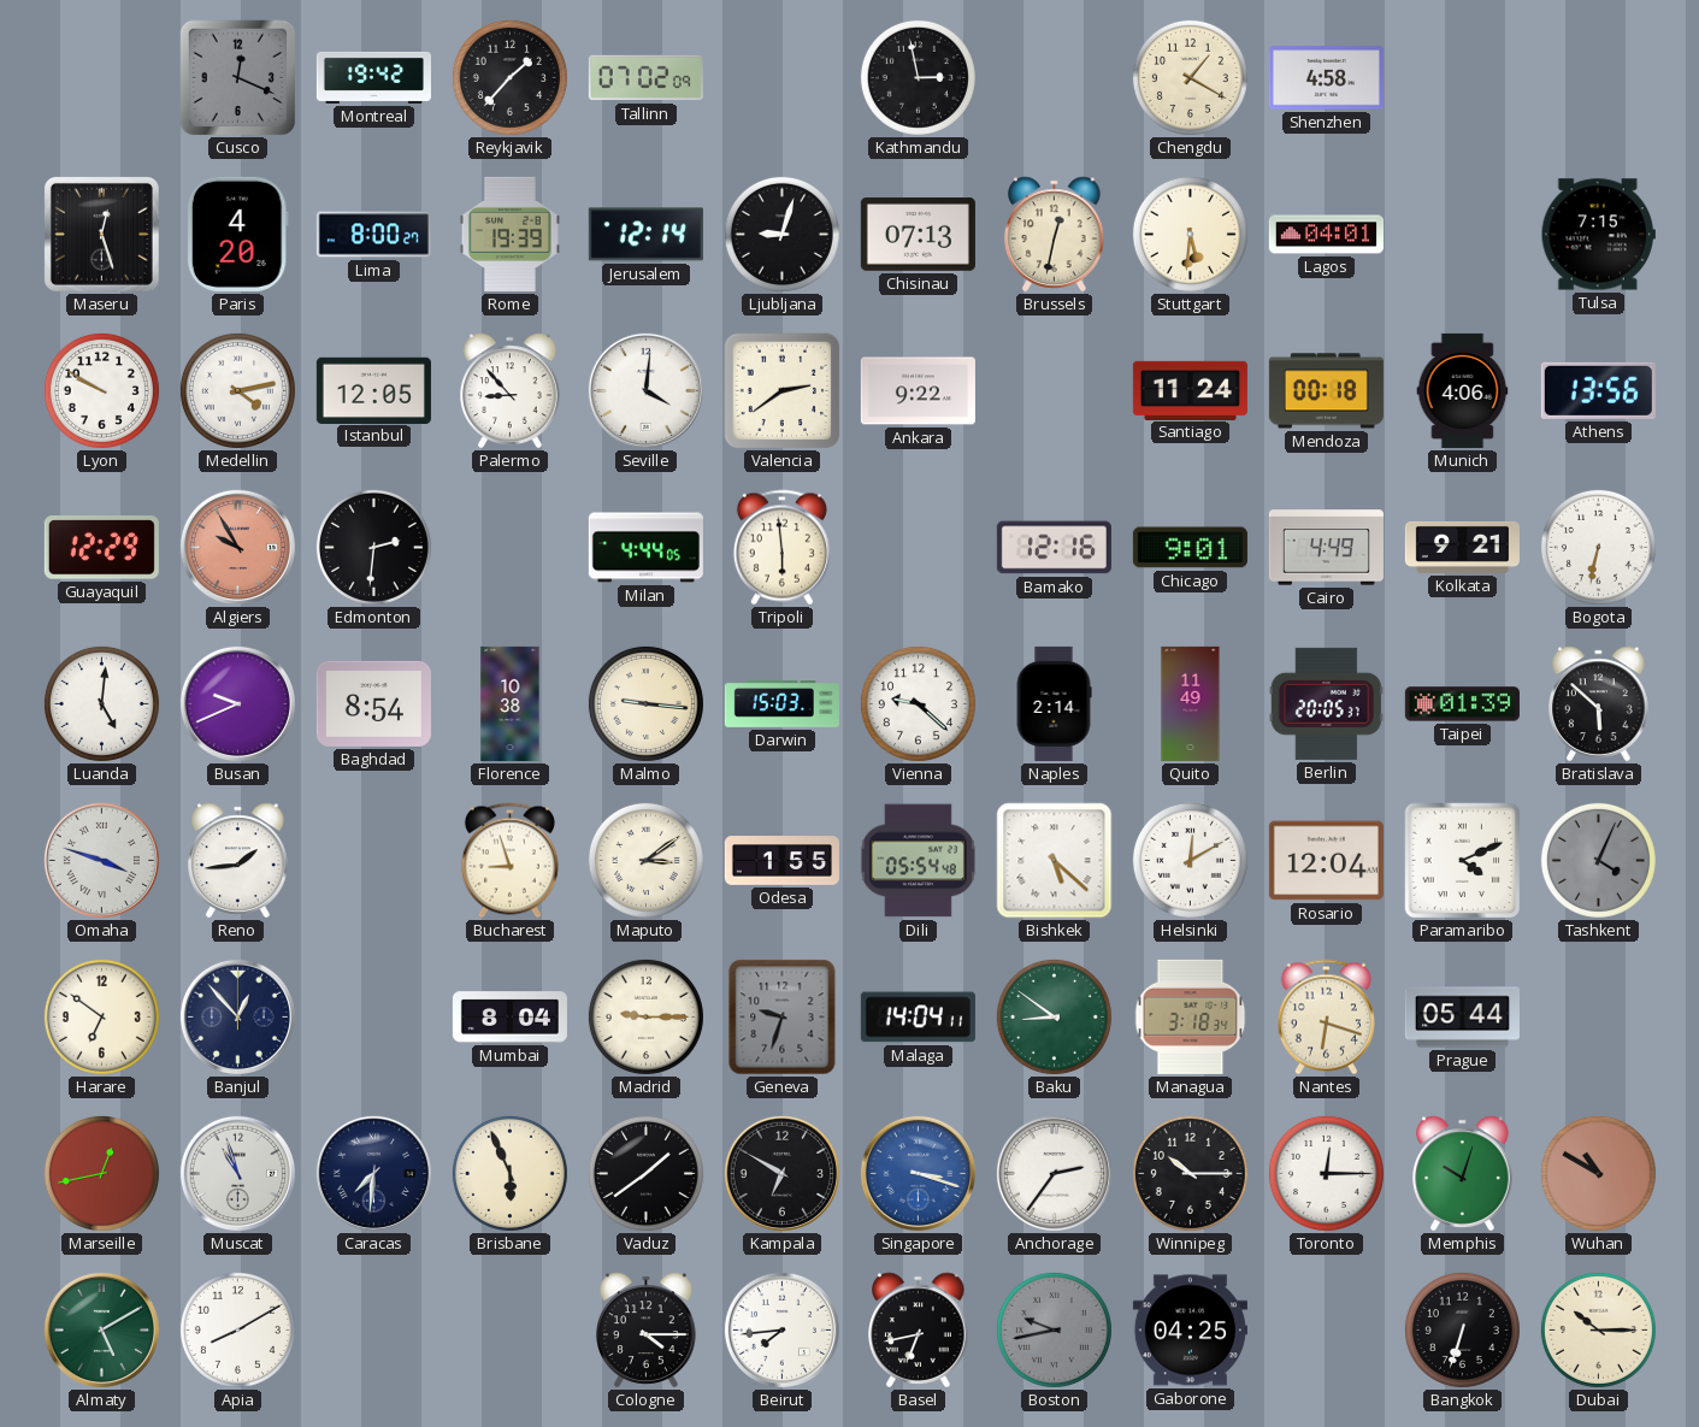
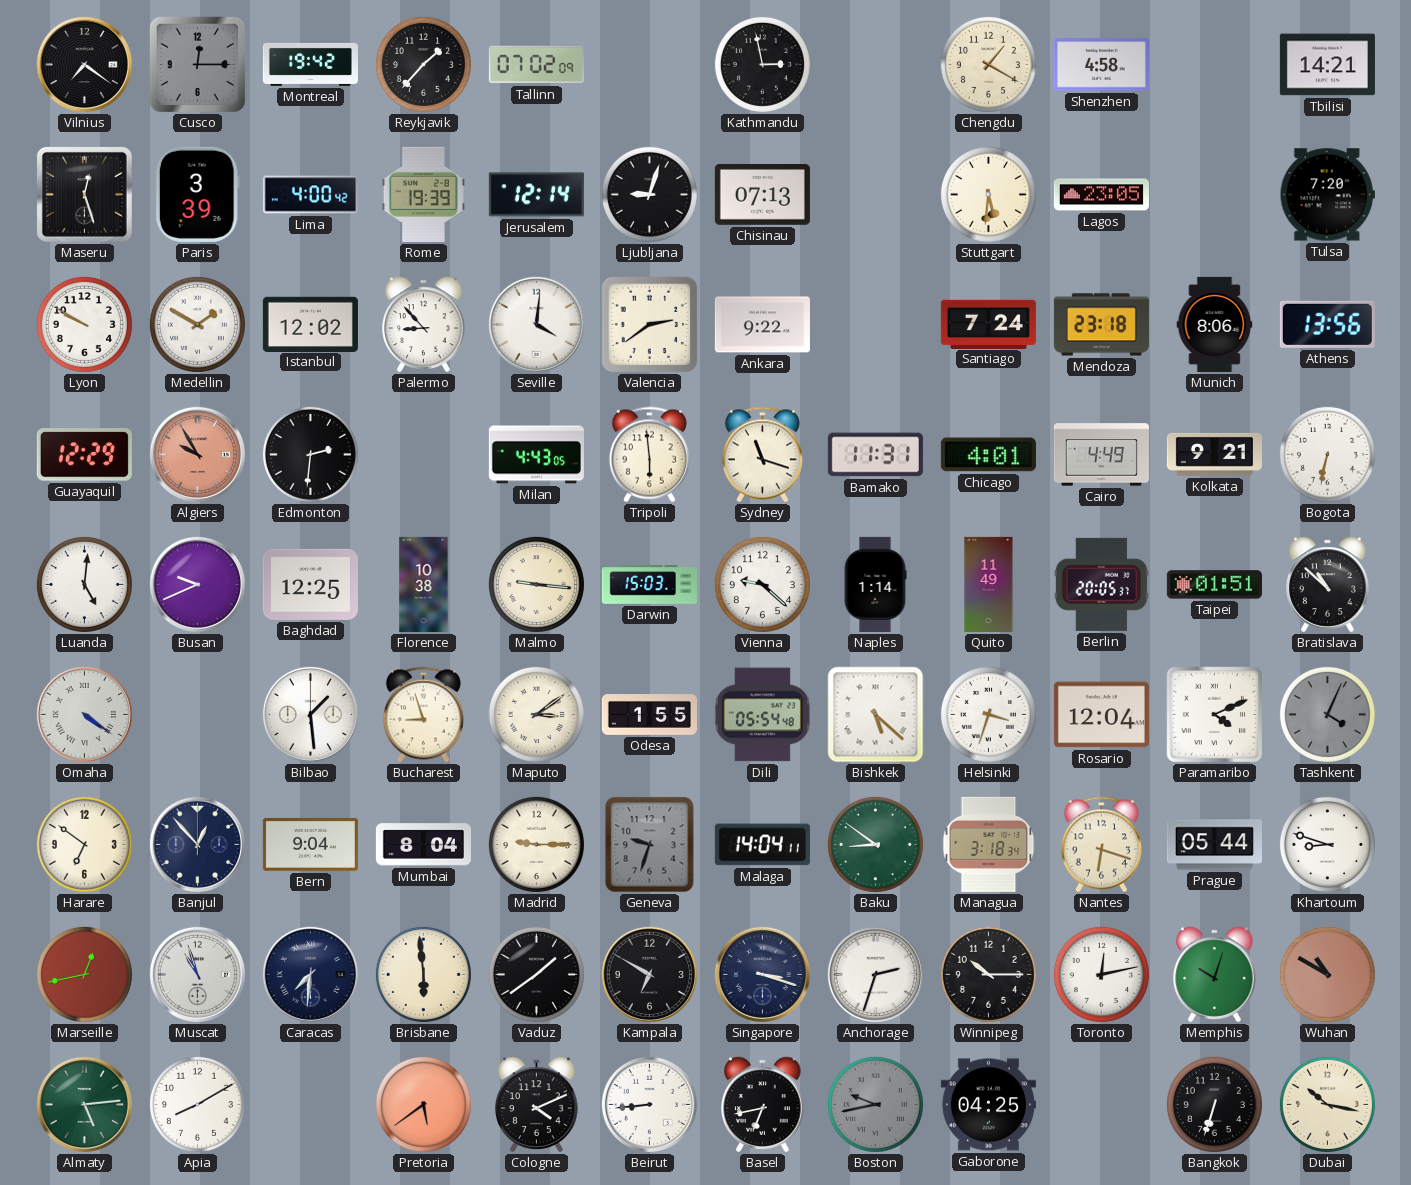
Vilnius: none -> 7:21 (84, 64)
Cusco: 12:19 -> 12:15 (198, 65)
Tbilisi: none -> 14:21 (1327, 65)
Paris: 4:20 -> 3:39 (197, 194)
Lima: 8:00 -> 4:00 (310, 195)
Brussels: 12:32 -> none (1055, 235)
Lagos: 04:01 -> 23:05 (1101, 195)
Tulsa: 7:15 -> 7:20 (1327, 195)
Medellin: 4:13 -> 1:50 (197, 324)
Istanbul: 12:05 -> 12:02 (310, 324)
Santiago: 11:24 -> 7:24 (988, 324)
Mendoza: 00:18 -> 23:18 (1101, 325)
Munich: 4:06 -> 8:06 (1215, 324)
Milan: 4:44 -> 4:43 (536, 455)
Sydney: none -> 11:18 (762, 455)
Bamako: 12:16 -> 11:31 (875, 455)
Chicago: 9:01 -> 4:01 (988, 455)
Baghdad: 8:54 -> 12:25 (310, 584)
Naples: 2:14 -> 1:14 (875, 584)
Taipei: 01:39 -> 01:51 (1214, 585)
Bratislava: 5:52 -> 10:52 (1328, 585)
Omaha: 3:48 -> 4:21 (84, 714)
Reno: 1:44 -> none (238, 861)
Bilbao: none -> 1:29 (310, 714)
Helsinki: 12:10 -> 3:33 (988, 714)
Bern: none -> 9:04 (310, 844)
Khartoum: none -> 8:48 (1327, 844)
Brisbane: 5:56 -> 5:59 (423, 974)
Singapore dial: blue -> navy (762, 974)
Anchorage: 2:36 -> 2:33 (875, 974)
Toronto: 12:15 -> 12:13 (1101, 974)
Almaty: 5:10 -> 5:14 (84, 1104)
Pretoria: none -> 5:39 (423, 1104)
Cologne: 4:15 -> 4:11 (537, 1105)
Beirut: 7:44 -> 8:44 (649, 1104)
Dubai: 10:15 -> 10:17 (1327, 1104)
